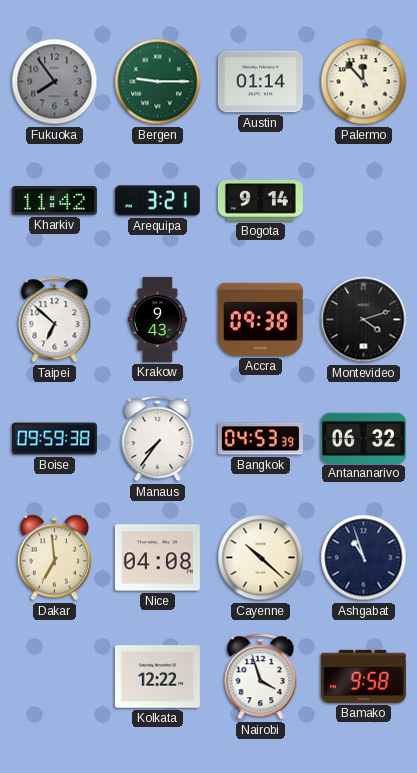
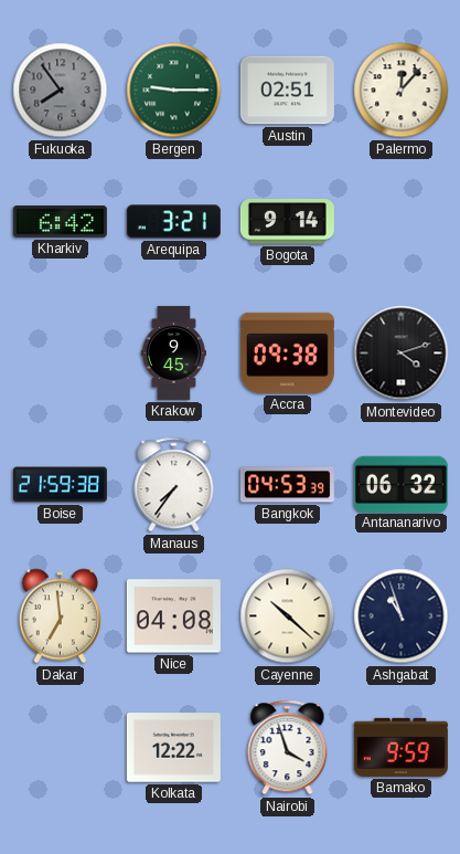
Austin: 01:14 -> 02:51 (287, 91)
Palermo: 11:53 -> 12:07 (402, 91)
Kharkiv: 11:42 -> 6:42 (60, 222)
Taipei: 6:52 -> none (55, 320)
Krakow: 9:43 -> 9:45 (173, 352)
Boise: 09:59 -> 21:59 (60, 485)
Bamako: 9:58 -> 9:59 (400, 747)
